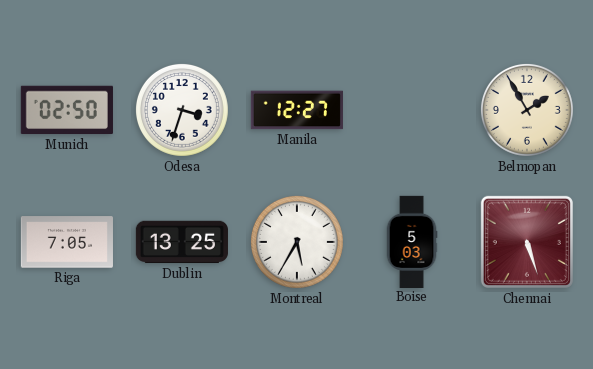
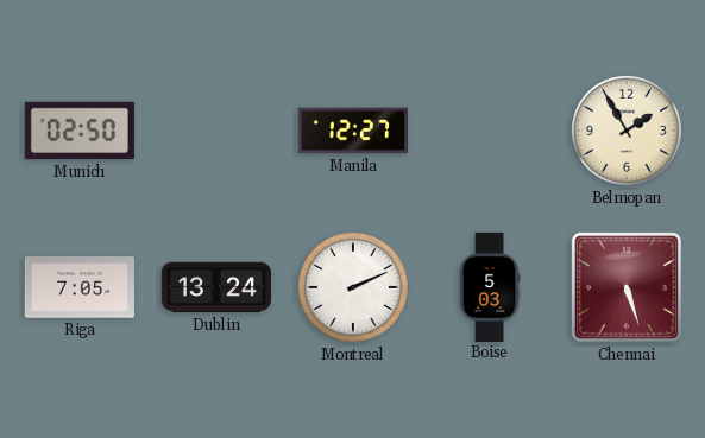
Odesa: 3:33 -> none (182, 110)
Dublin: 13:25 -> 13:24 (216, 287)
Montreal: 5:35 -> 2:11 (353, 287)
